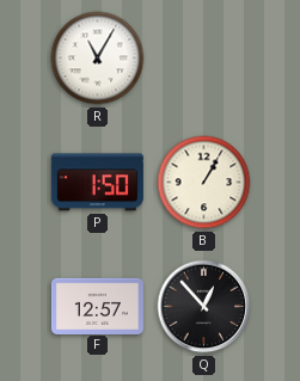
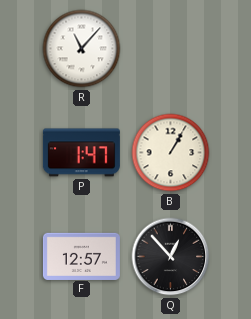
R: 11:05 -> 11:07 (82, 49)
P: 1:50 -> 1:47 (81, 153)
